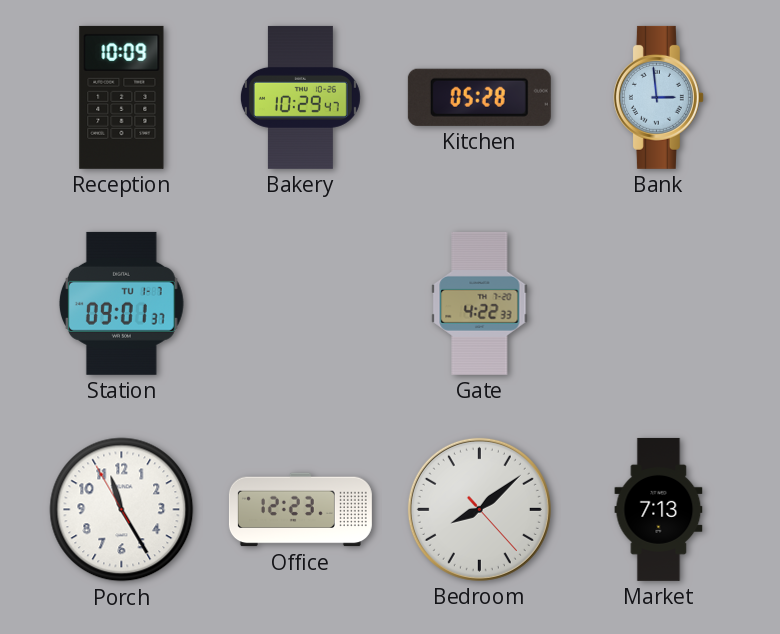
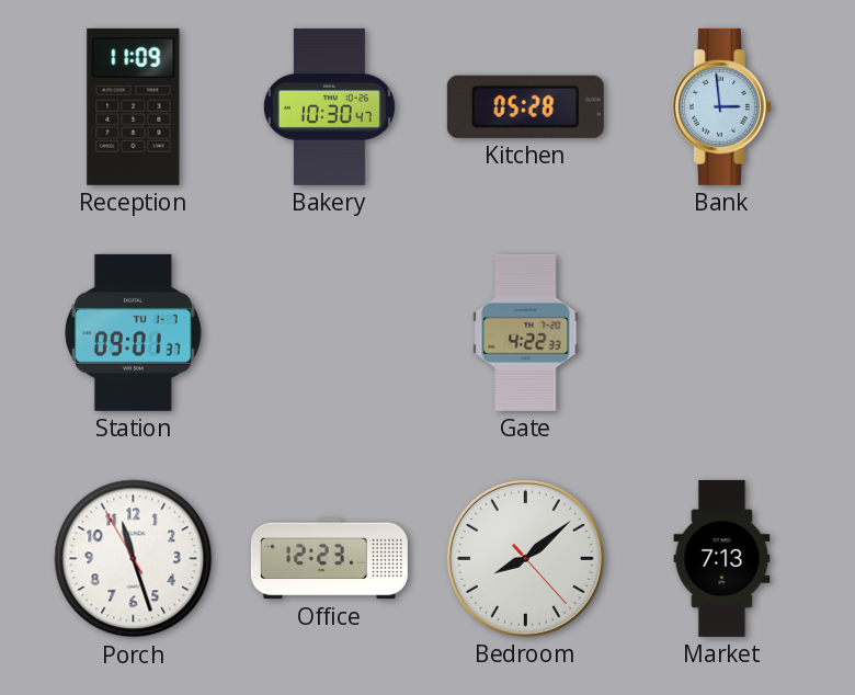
Reception: 10:09 -> 11:09 (134, 106)
Bakery: 10:29 -> 10:30 (329, 106)
Porch: 11:24 -> 11:26 (134, 559)
